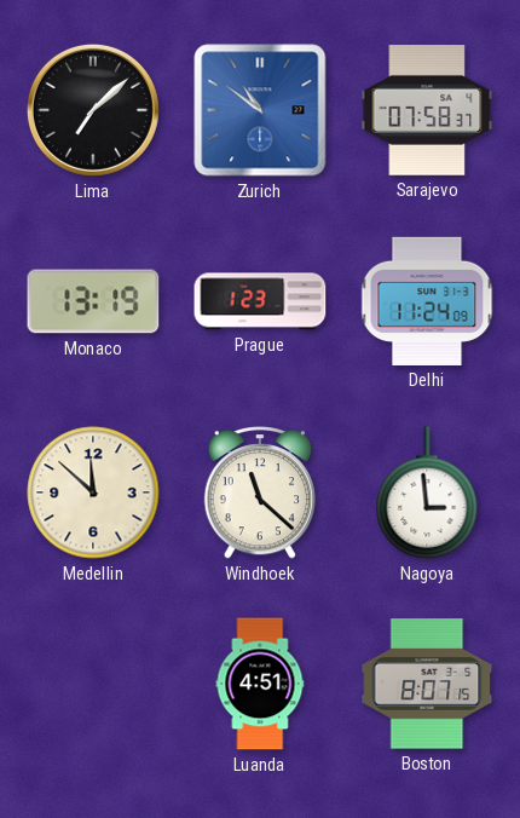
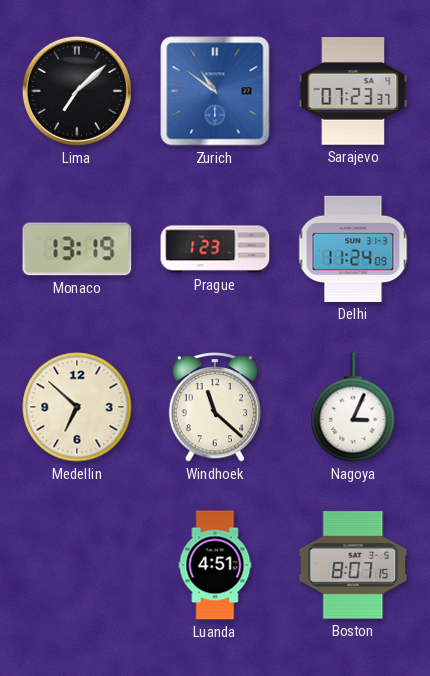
Sarajevo: 07:58 -> 07:23 (353, 91)
Medellin: 11:52 -> 6:52 (77, 407)
Nagoya: 2:59 -> 3:04 (353, 407)
